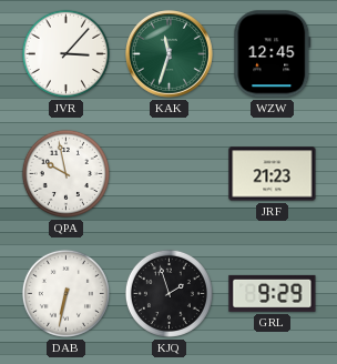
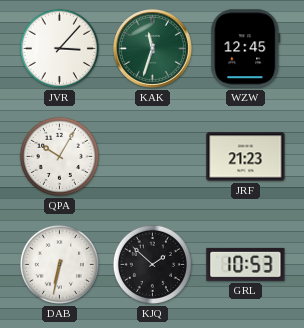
QPA: 9:58 -> 10:05 (59, 156)
KJQ: 1:57 -> 1:52 (152, 264)
GRL: 9:29 -> 10:53 (246, 264)
